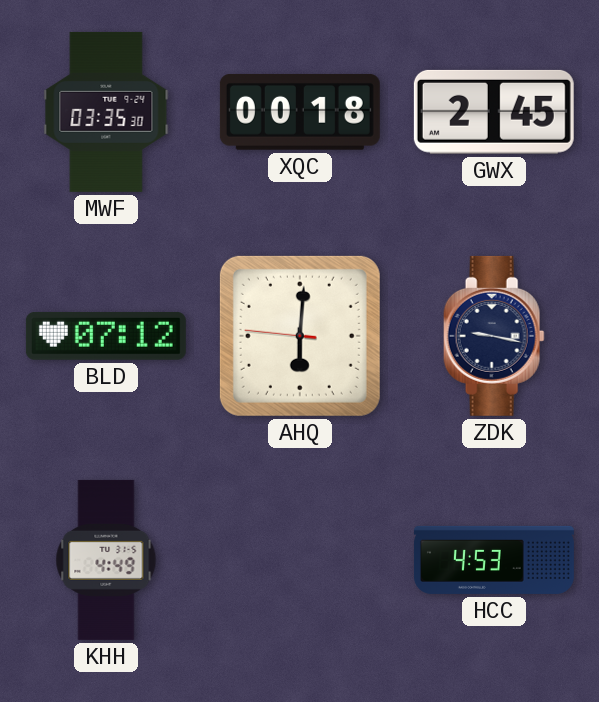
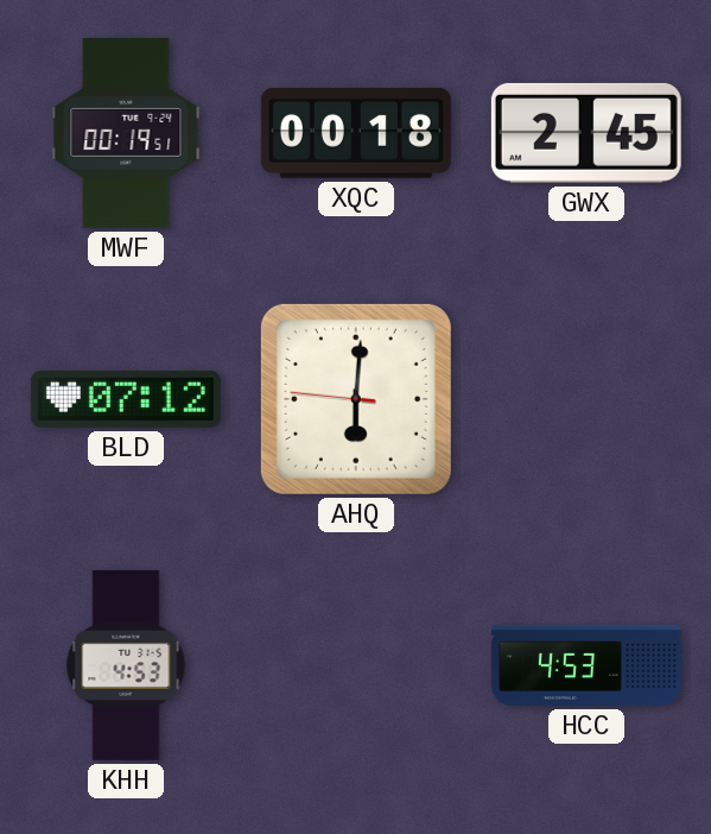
MWF: 03:35 -> 00:19 (126, 133)
ZDK: 9:17 -> none (494, 336)
KHH: 4:49 -> 4:53 (126, 665)
